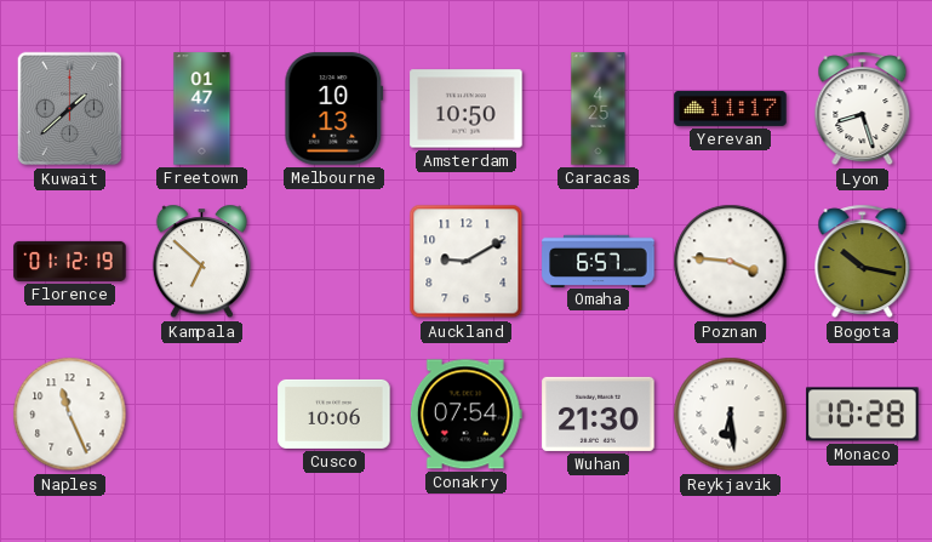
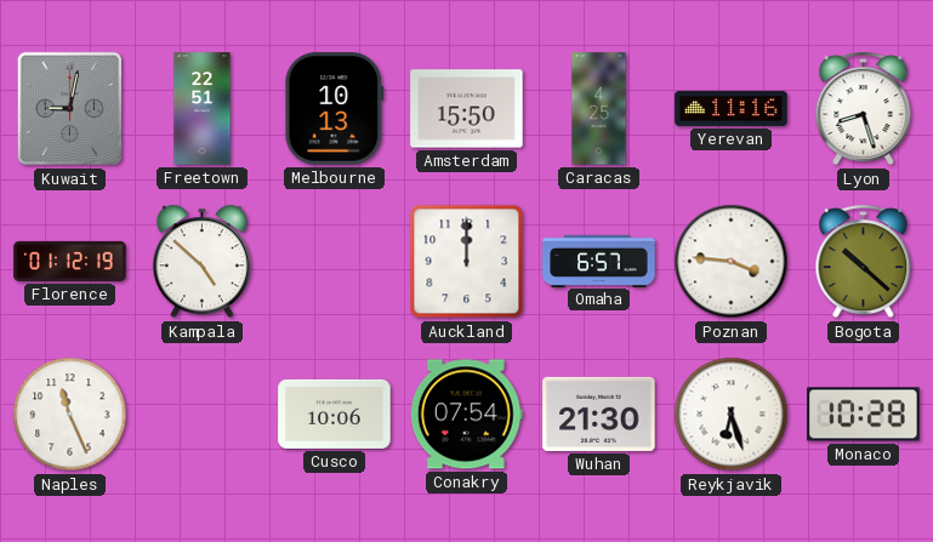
Kuwait: 1:38 -> 9:02 (70, 109)
Freetown: 01:47 -> 22:51 (203, 109)
Amsterdam: 10:50 -> 15:50 (467, 109)
Yerevan: 11:17 -> 11:16 (732, 108)
Kampala: 6:52 -> 4:52 (201, 262)
Auckland: 9:10 -> 12:00 (467, 262)
Bogota: 10:17 -> 10:22 (864, 262)
Reykjavik: 6:29 -> 6:27 (732, 415)
